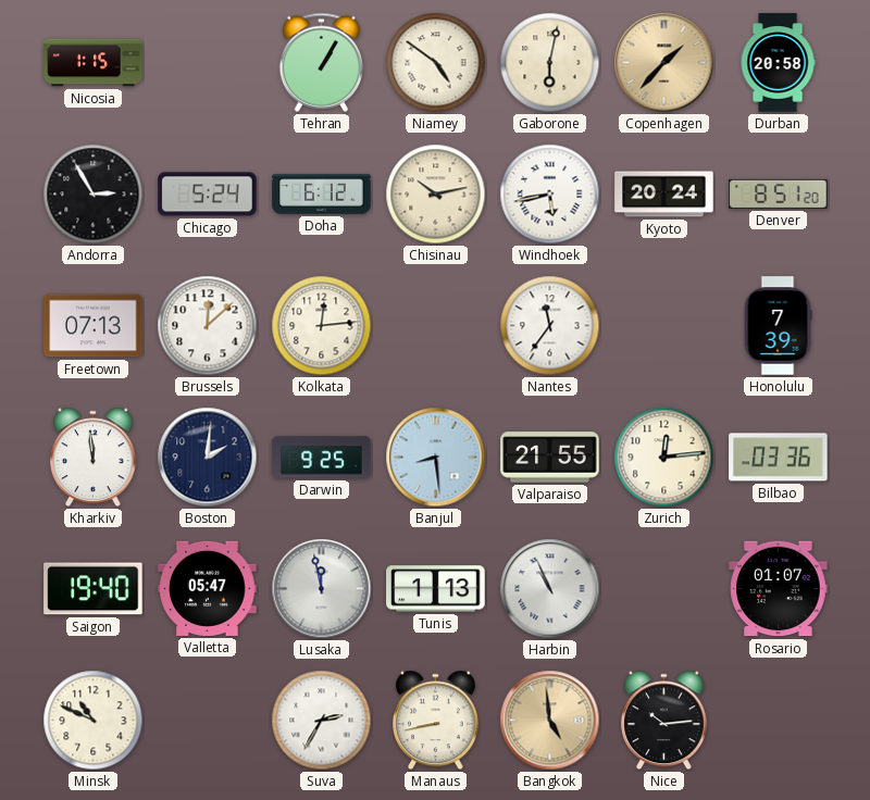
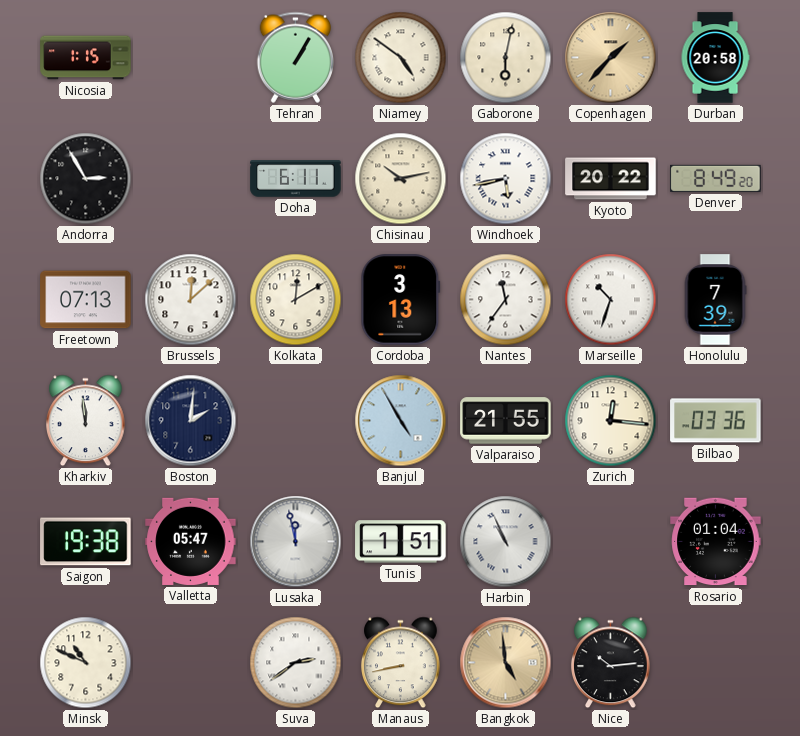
Chicago: 5:24 -> none (208, 195)
Doha: 6:12 -> 6:11 (296, 179)
Kyoto: 20:24 -> 20:22 (611, 179)
Denver: 8:51 -> 8:49 (716, 178)
Kolkata: 12:14 -> 12:10 (296, 300)
Cordoba: none -> 3:13 (401, 300)
Marseille: none -> 10:33 (611, 300)
Darwin: 9:25 -> none (322, 458)
Banjul: 8:29 -> 4:55 (401, 421)
Zurich: 12:14 -> 12:16 (611, 421)
Saigon: 19:40 -> 19:38 (86, 542)
Tunis: 1:13 -> 1:51 (401, 542)
Rosario: 01:07 -> 01:04 (716, 542)
Suva: 2:35 -> 2:39 (296, 663)
